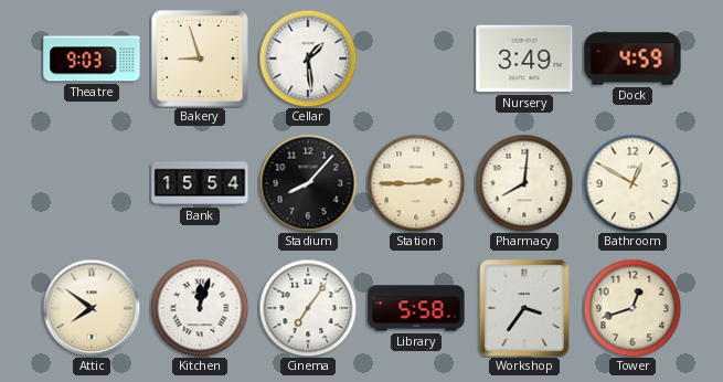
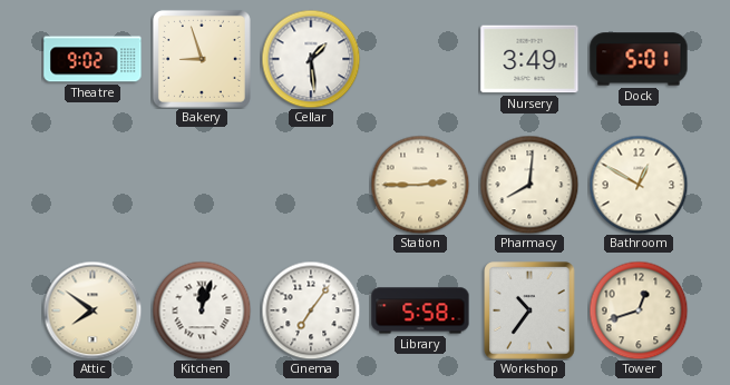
Theatre: 9:03 -> 9:02 (93, 59)
Dock: 4:59 -> 5:01 (639, 59)
Bank: 15:54 -> none (200, 183)
Stadium: 8:07 -> none (308, 183)
Workshop: 3:36 -> 10:36 (529, 310)
